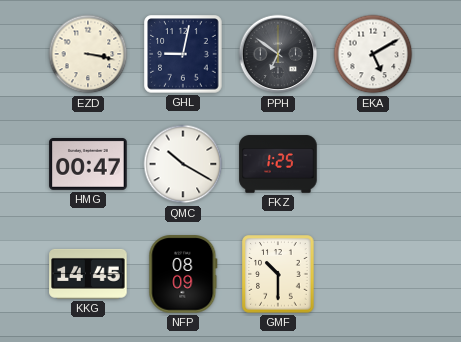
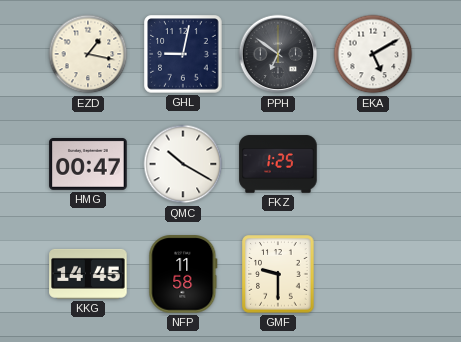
EZD: 3:17 -> 1:17 (88, 54)
NFP: 08:09 -> 11:58 (183, 274)
GMF: 10:30 -> 9:30 (278, 274)
